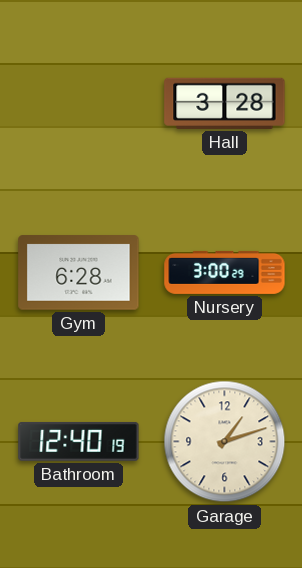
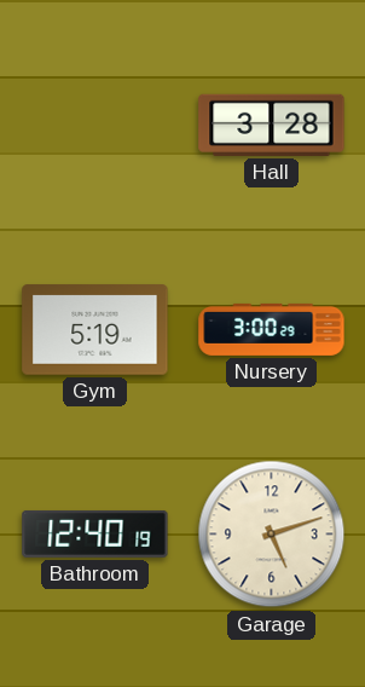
Gym: 6:28 -> 5:19 (95, 330)
Garage: 1:12 -> 5:12 (272, 535)
